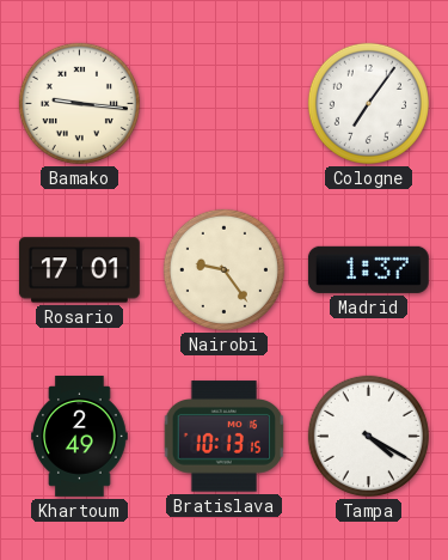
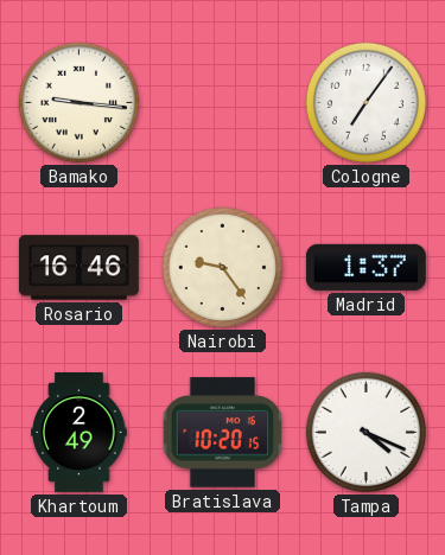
Rosario: 17:01 -> 16:46 (78, 268)
Bratislava: 10:13 -> 10:20 (223, 433)
Tampa: 4:20 -> 4:19 (365, 432)
